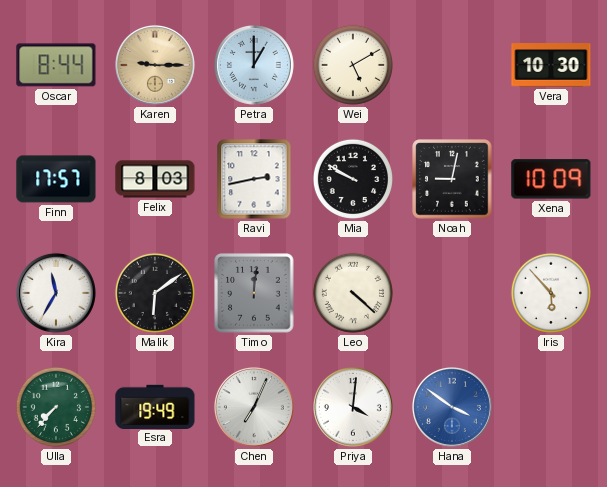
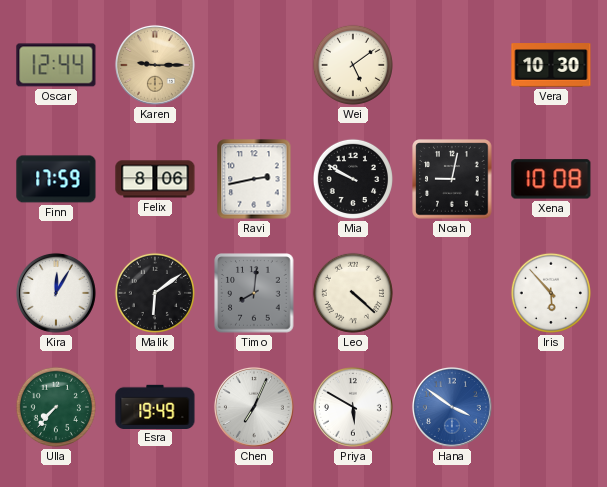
Oscar: 8:44 -> 12:44 (56, 65)
Petra: 1:00 -> none (254, 65)
Wei: 5:10 -> 5:09 (353, 65)
Finn: 17:57 -> 17:59 (56, 179)
Felix: 8:03 -> 8:06 (155, 179)
Xena: 10:09 -> 10:08 (551, 179)
Kira: 11:35 -> 12:05 (56, 293)
Timo: 12:01 -> 8:01 (254, 293)
Priya: 4:01 -> 5:50 (353, 407)
